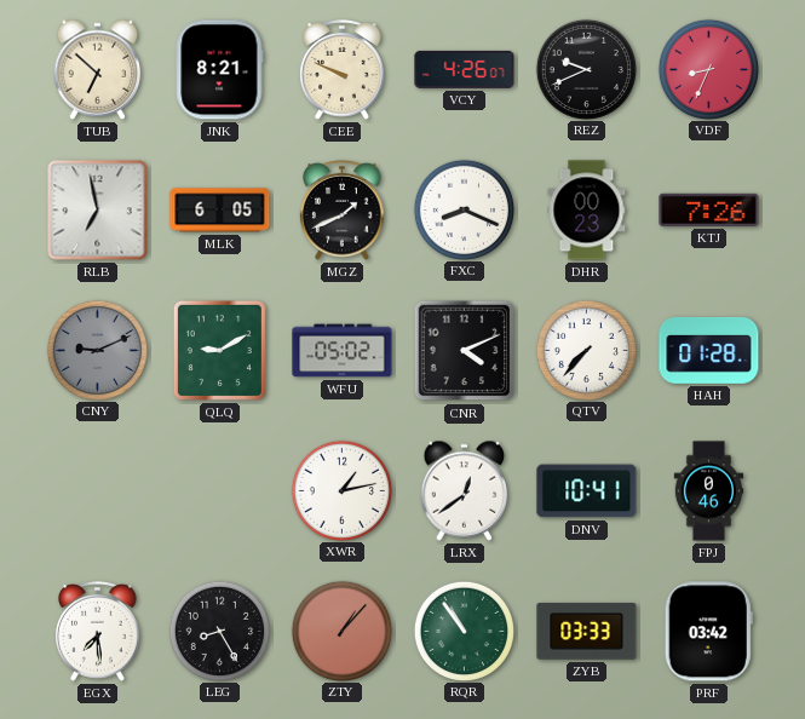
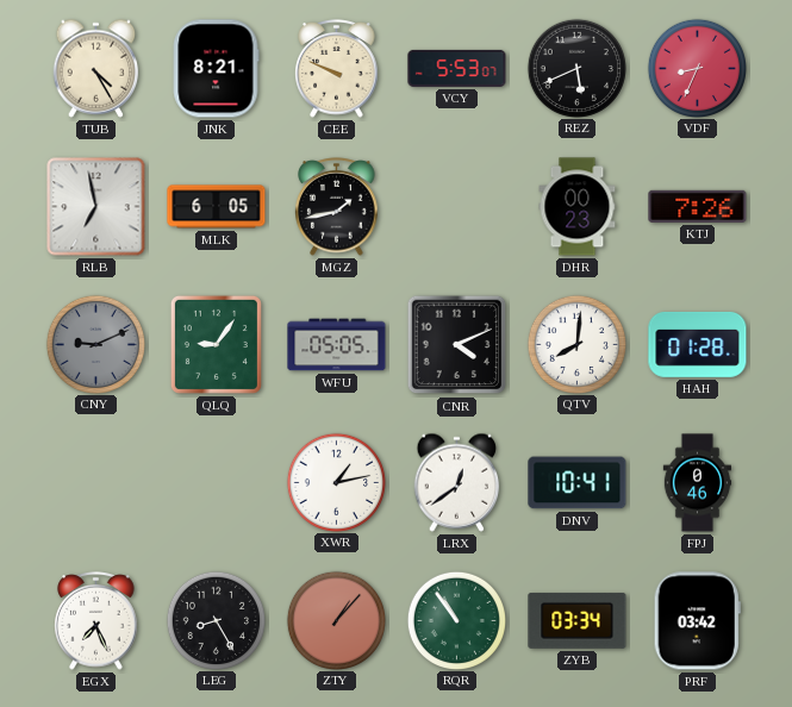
TUB: 6:52 -> 4:25 (96, 68)
VCY: 4:26 -> 5:53 (457, 68)
REZ: 9:41 -> 5:41 (576, 68)
MGZ: 1:41 -> 1:43 (337, 207)
FXC: 8:19 -> none (464, 209)
QLQ: 9:10 -> 9:06 (216, 344)
WFU: 05:02 -> 05:05 (337, 345)
QTV: 7:37 -> 8:01 (576, 344)
EGX: 7:29 -> 7:26 (96, 621)
ZYB: 03:33 -> 03:34 (578, 620)
